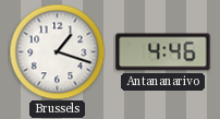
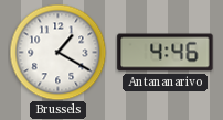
Brussels: 1:18 -> 1:20 (57, 52)
